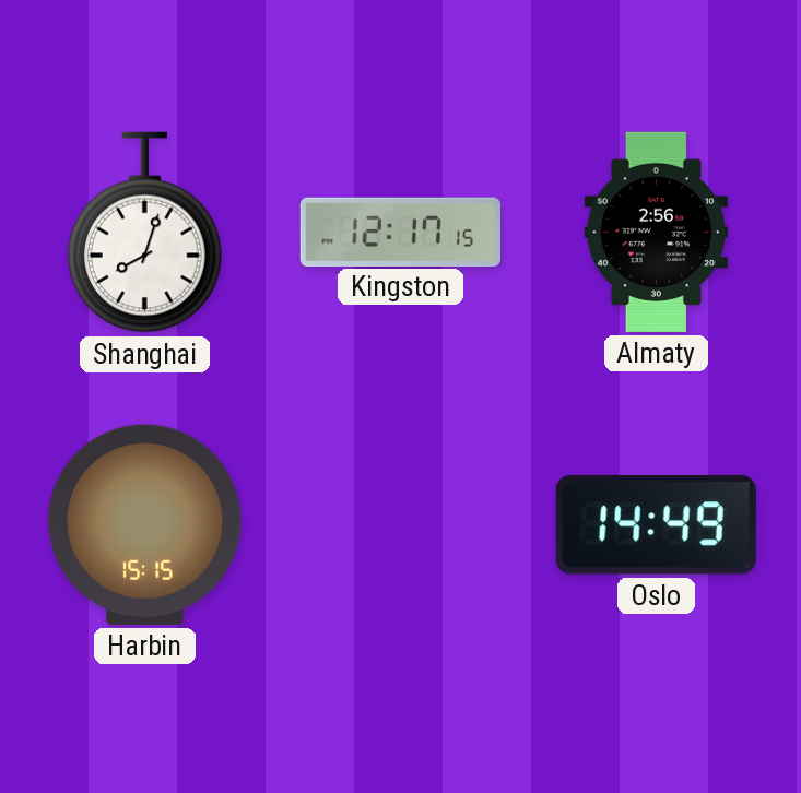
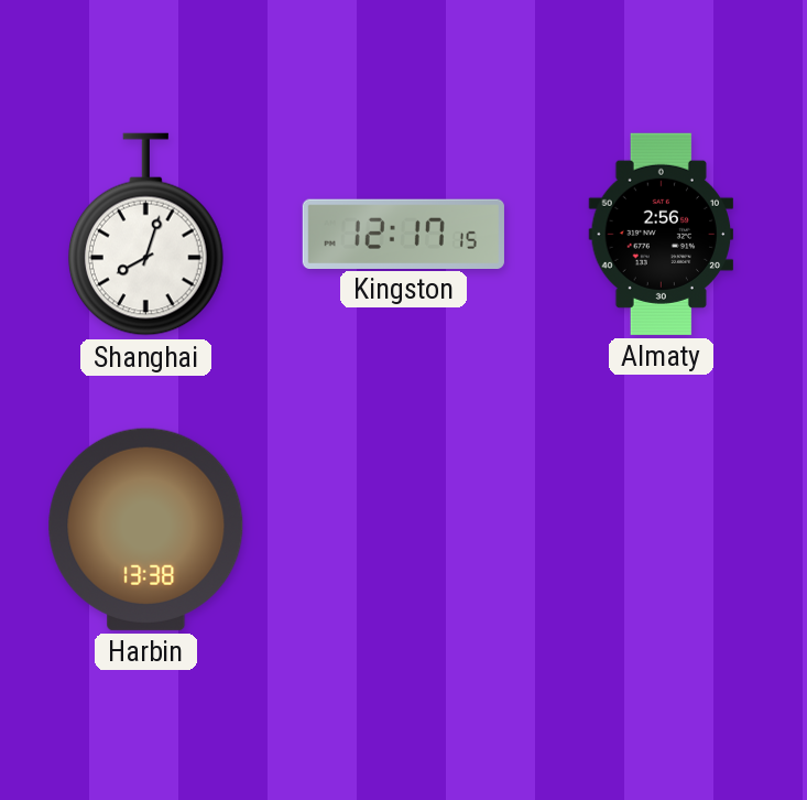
Harbin: 15:15 -> 13:38 (146, 529)
Oslo: 14:49 -> none (656, 524)
